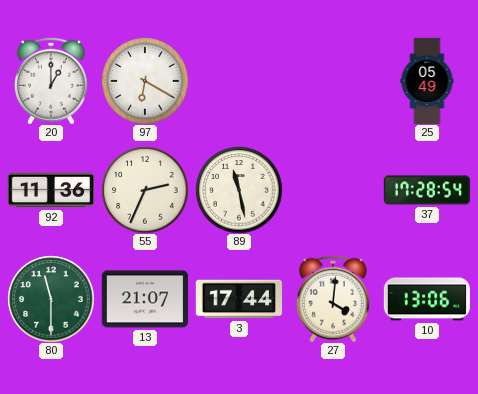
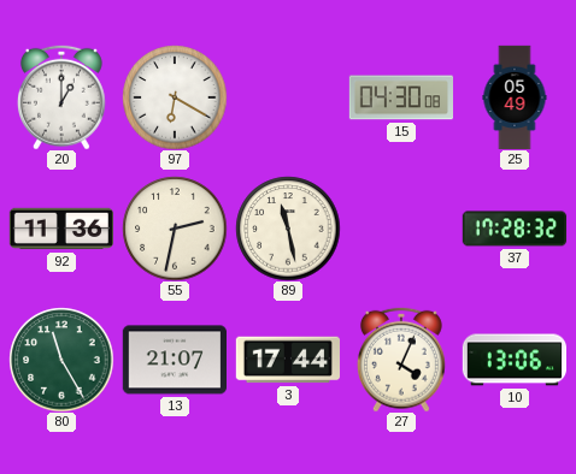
15: none -> 04:30 (400, 97)
55: 2:34 -> 2:32 (175, 229)
37: 17:28:54 -> 17:28:32 (515, 229)
80: 11:30 -> 11:25 (61, 360)
27: 4:01 -> 4:04 (401, 360)
